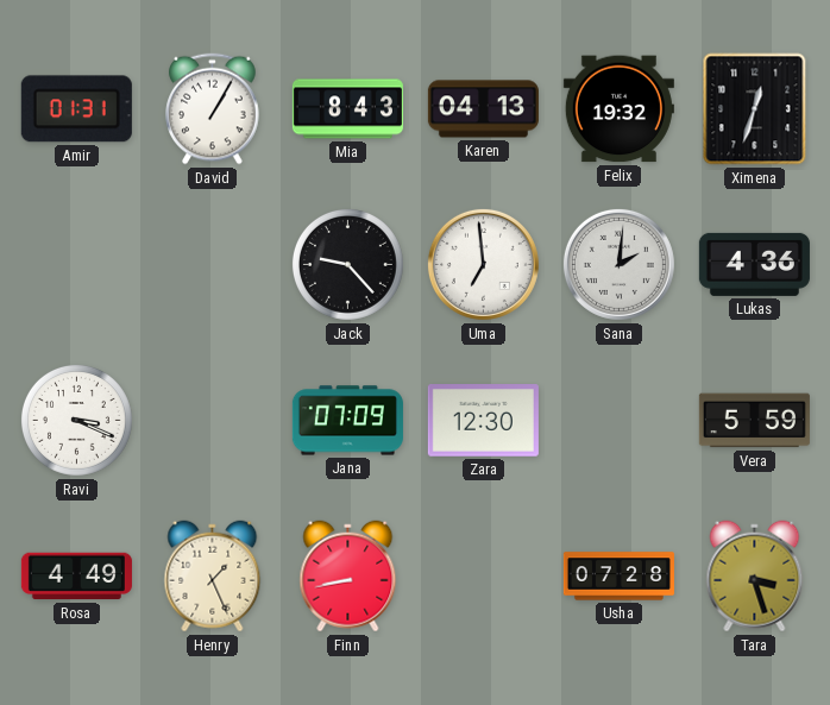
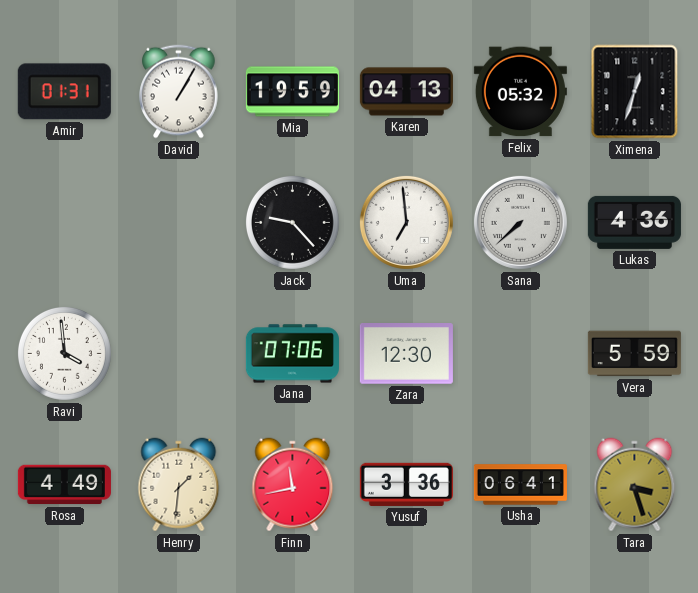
Mia: 8:43 -> 19:59 (292, 92)
Felix: 19:32 -> 05:32 (520, 92)
Sana: 2:01 -> 7:38 (520, 222)
Ravi: 3:19 -> 3:59 (64, 353)
Jana: 07:09 -> 07:06 (292, 354)
Henry: 1:26 -> 1:31 (179, 485)
Finn: 8:43 -> 11:43 (293, 485)
Yusuf: none -> 3:36 (406, 484)
Usha: 07:28 -> 06:41 (520, 485)
